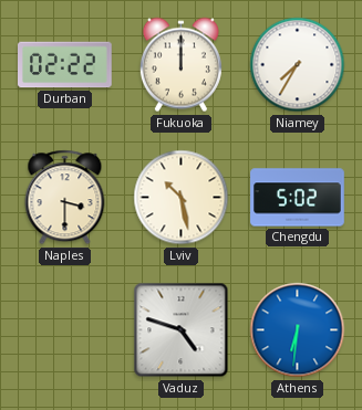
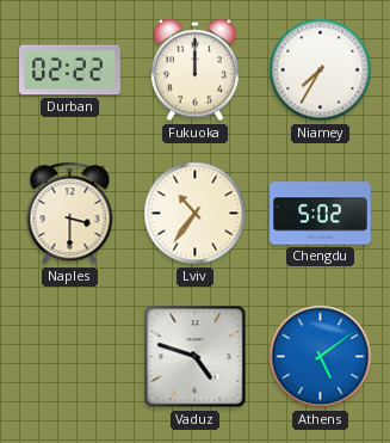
Lviv: 10:28 -> 10:36 (196, 214)
Athens: 6:31 -> 5:09 (321, 357)
